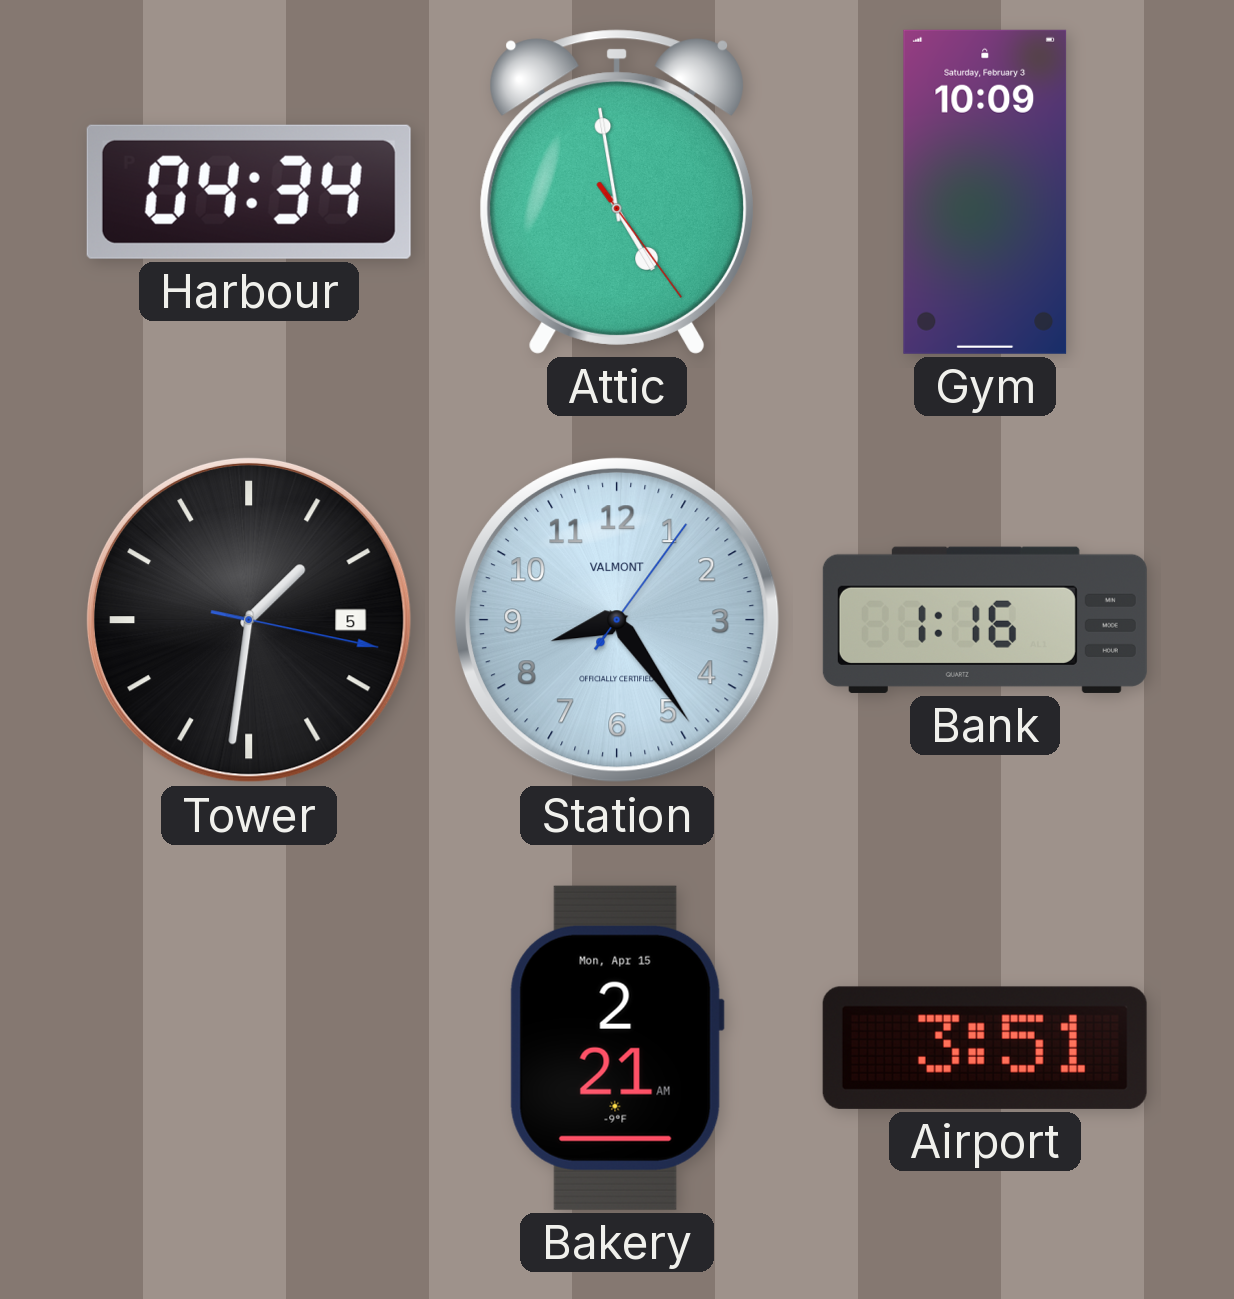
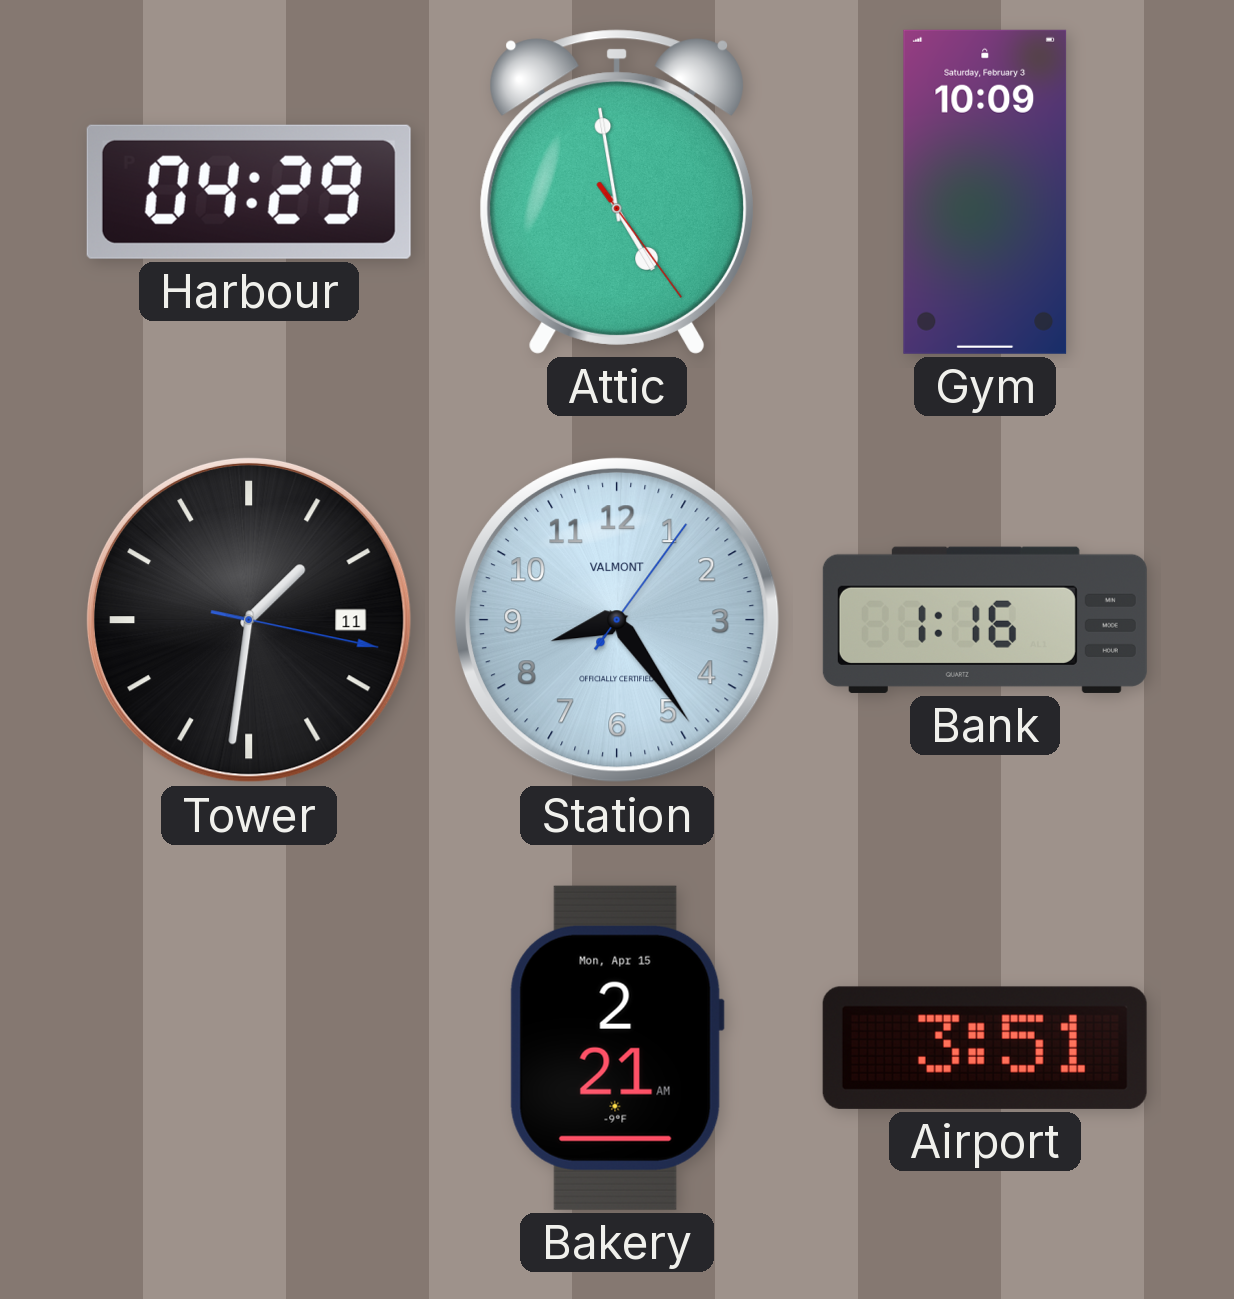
Harbour: 04:34 -> 04:29 (249, 192)
Tower date: 5 -> 11 (249, 620)
